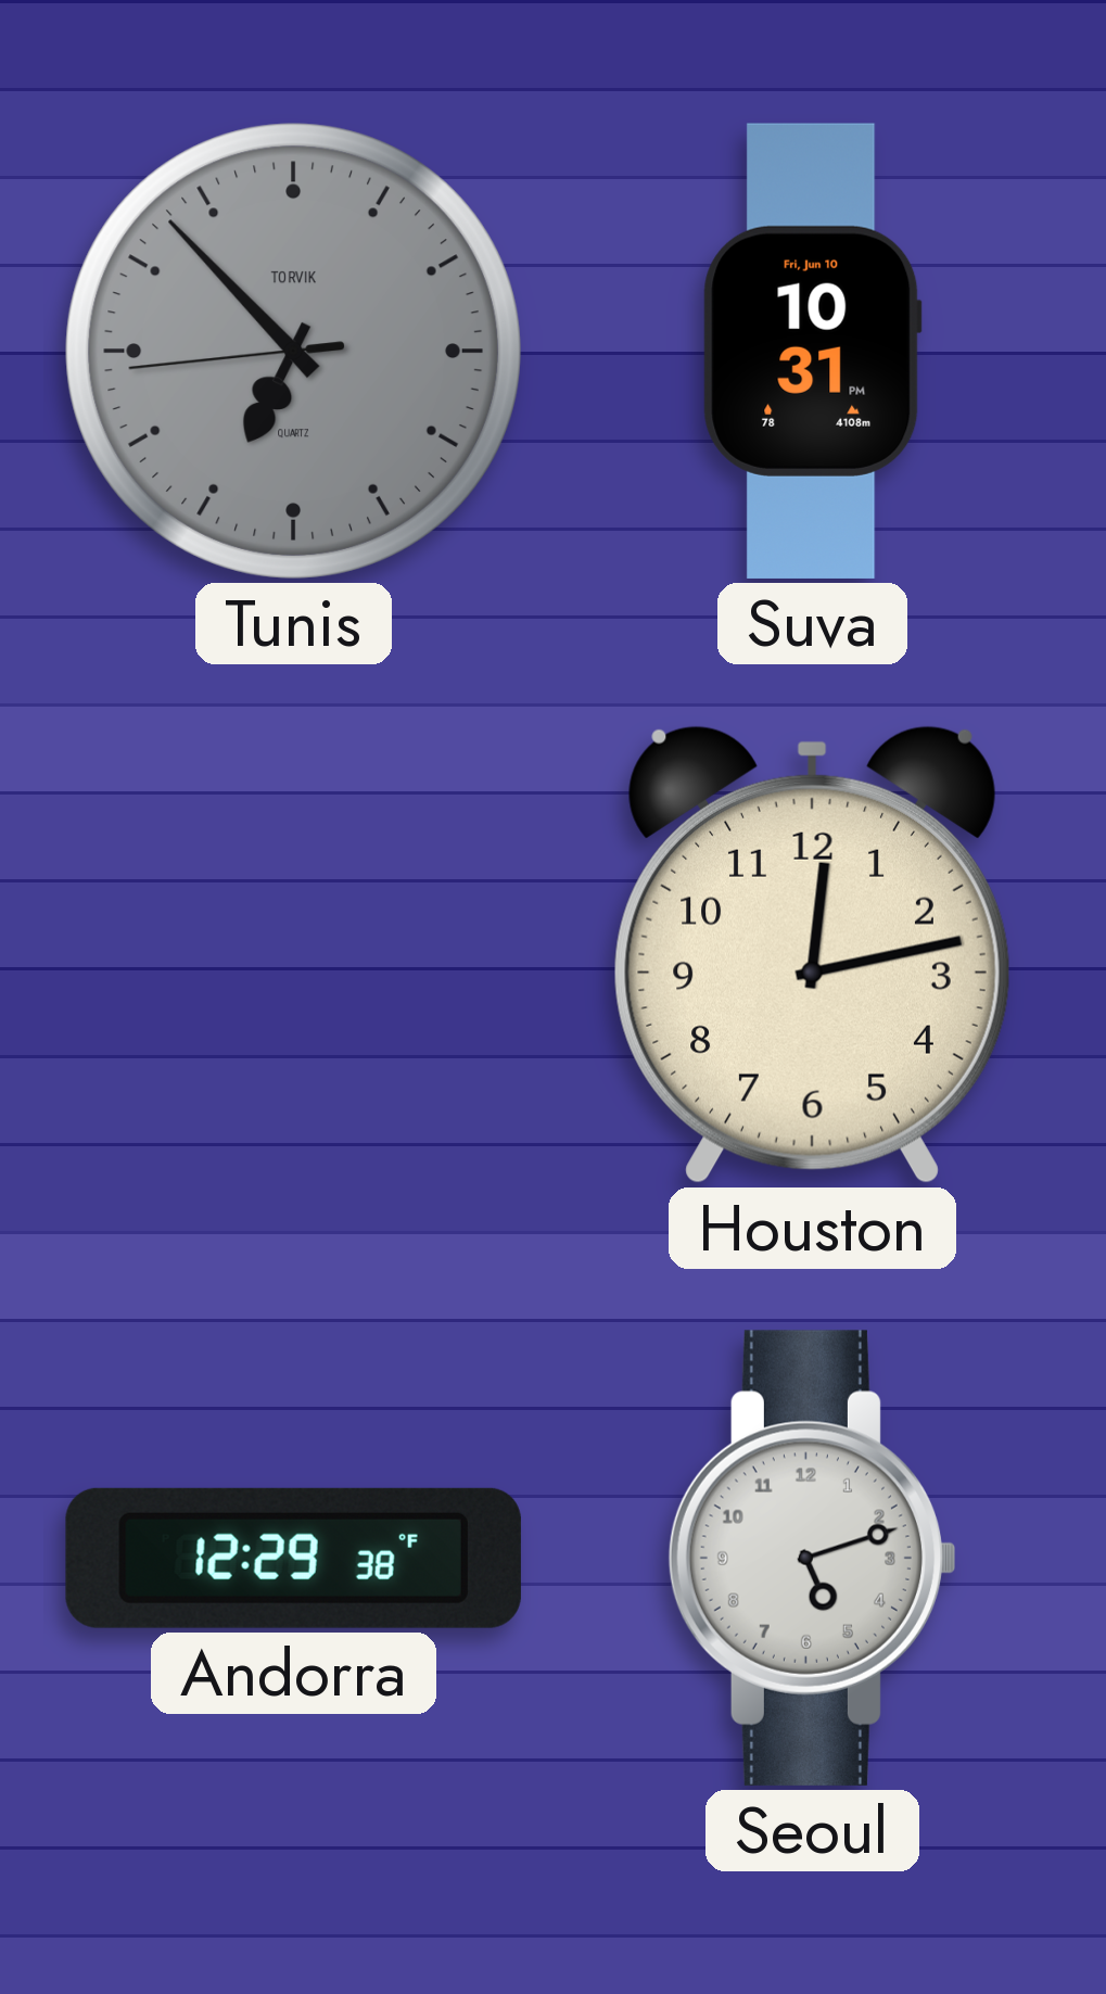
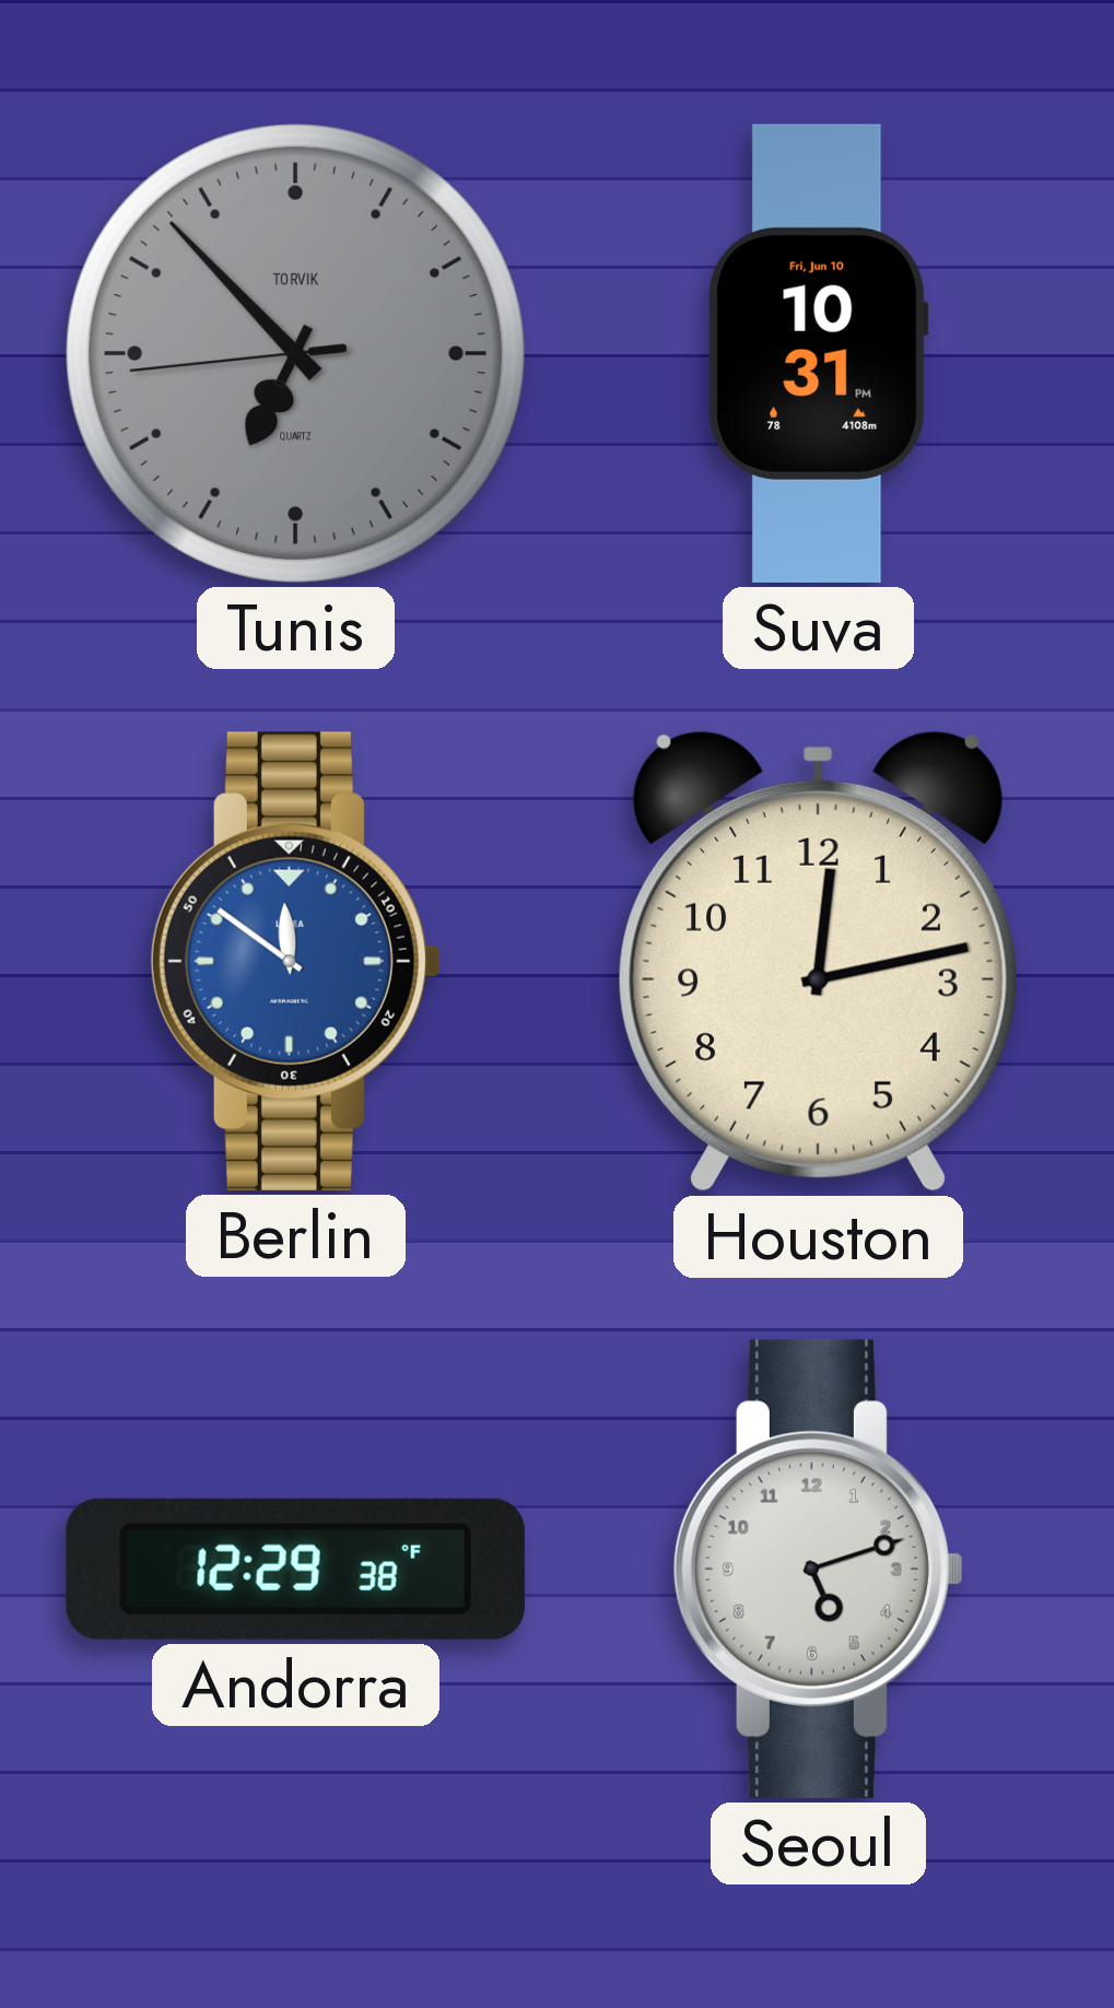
Berlin: none -> 11:51 (294, 961)
